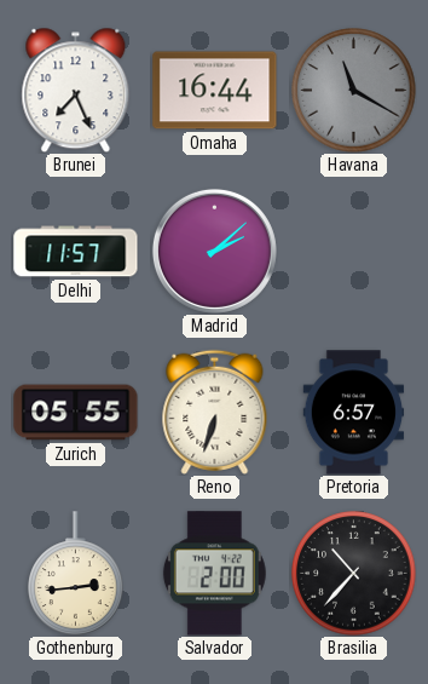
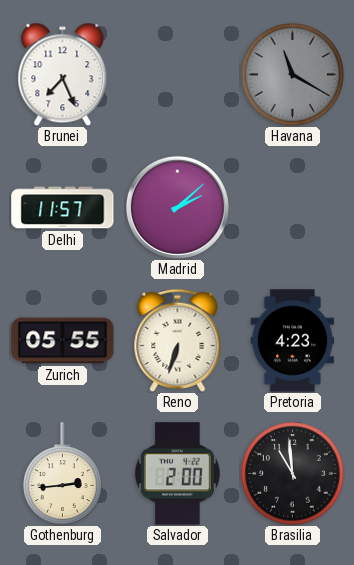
Omaha: 16:44 -> none (215, 91)
Pretoria: 6:57 -> 4:23 (293, 341)
Brasilia: 10:37 -> 10:59 (293, 474)
